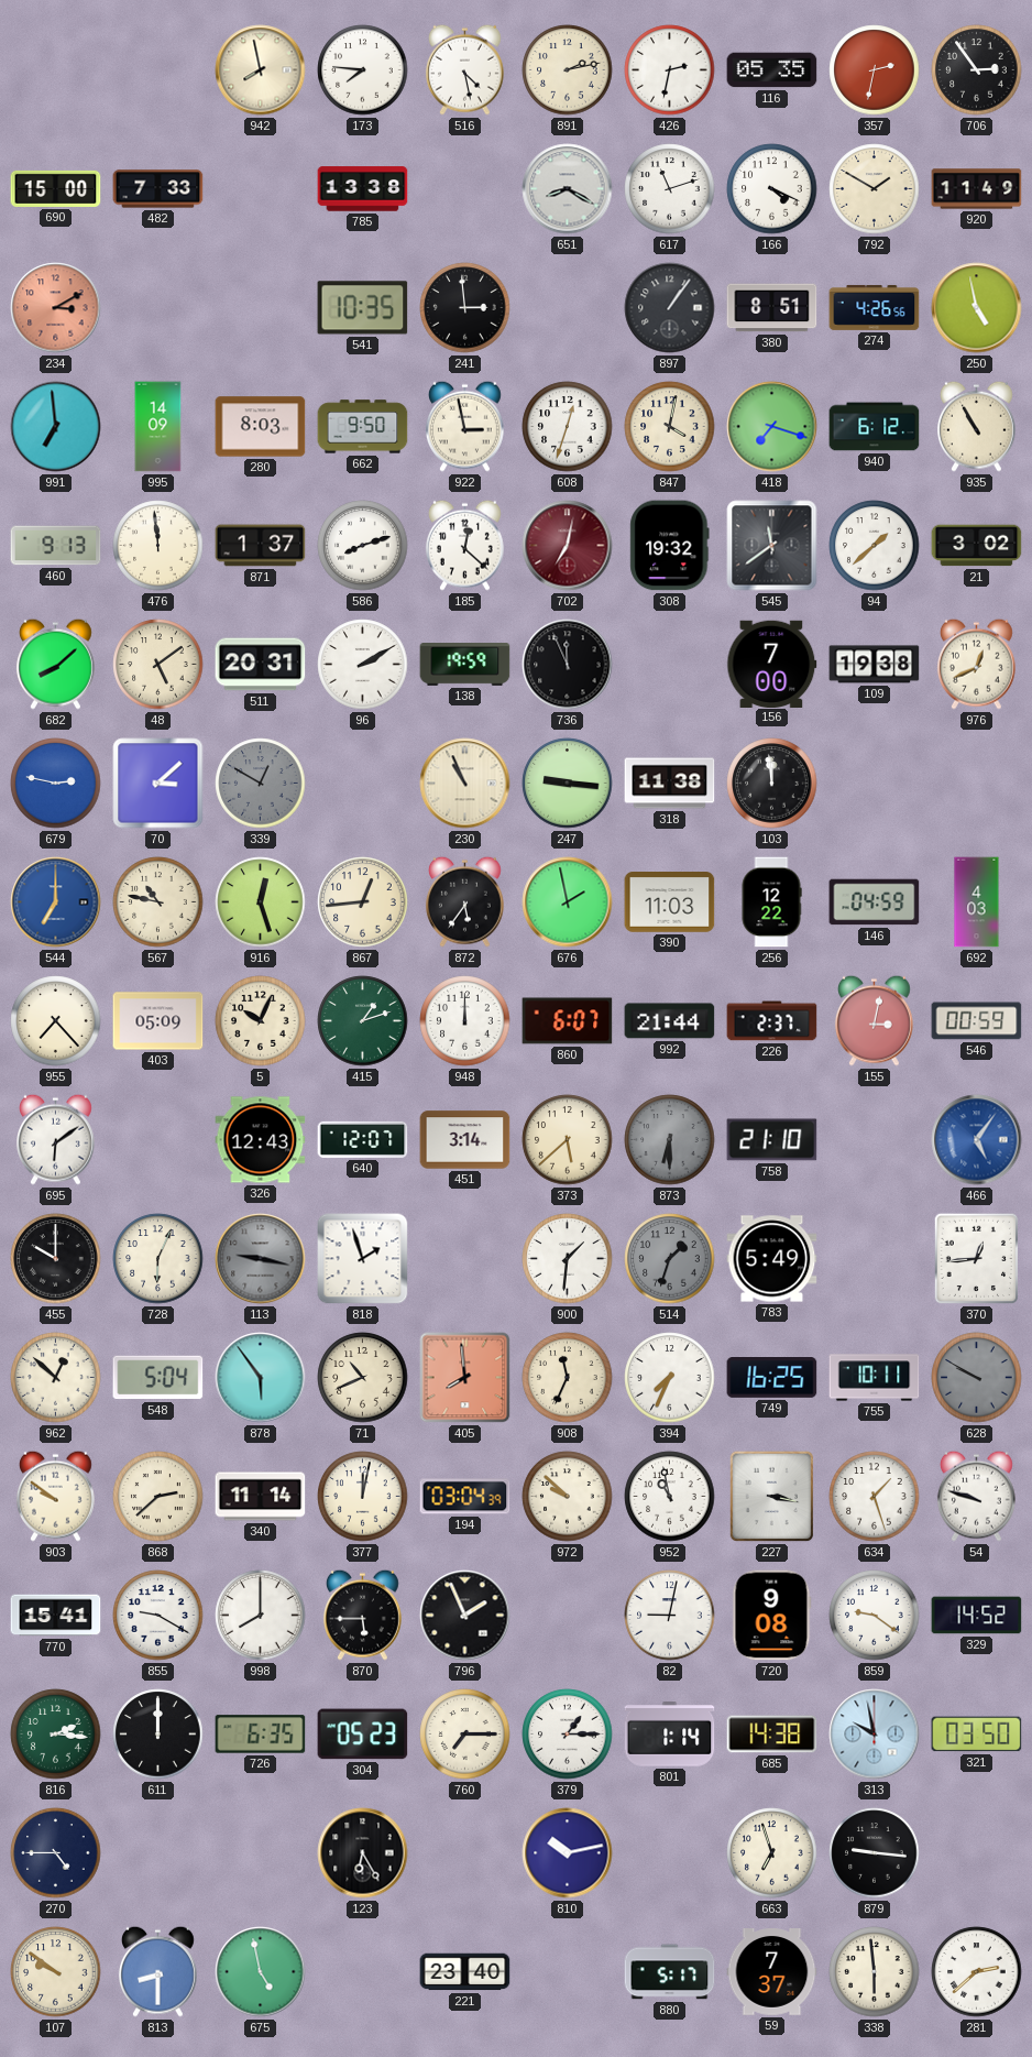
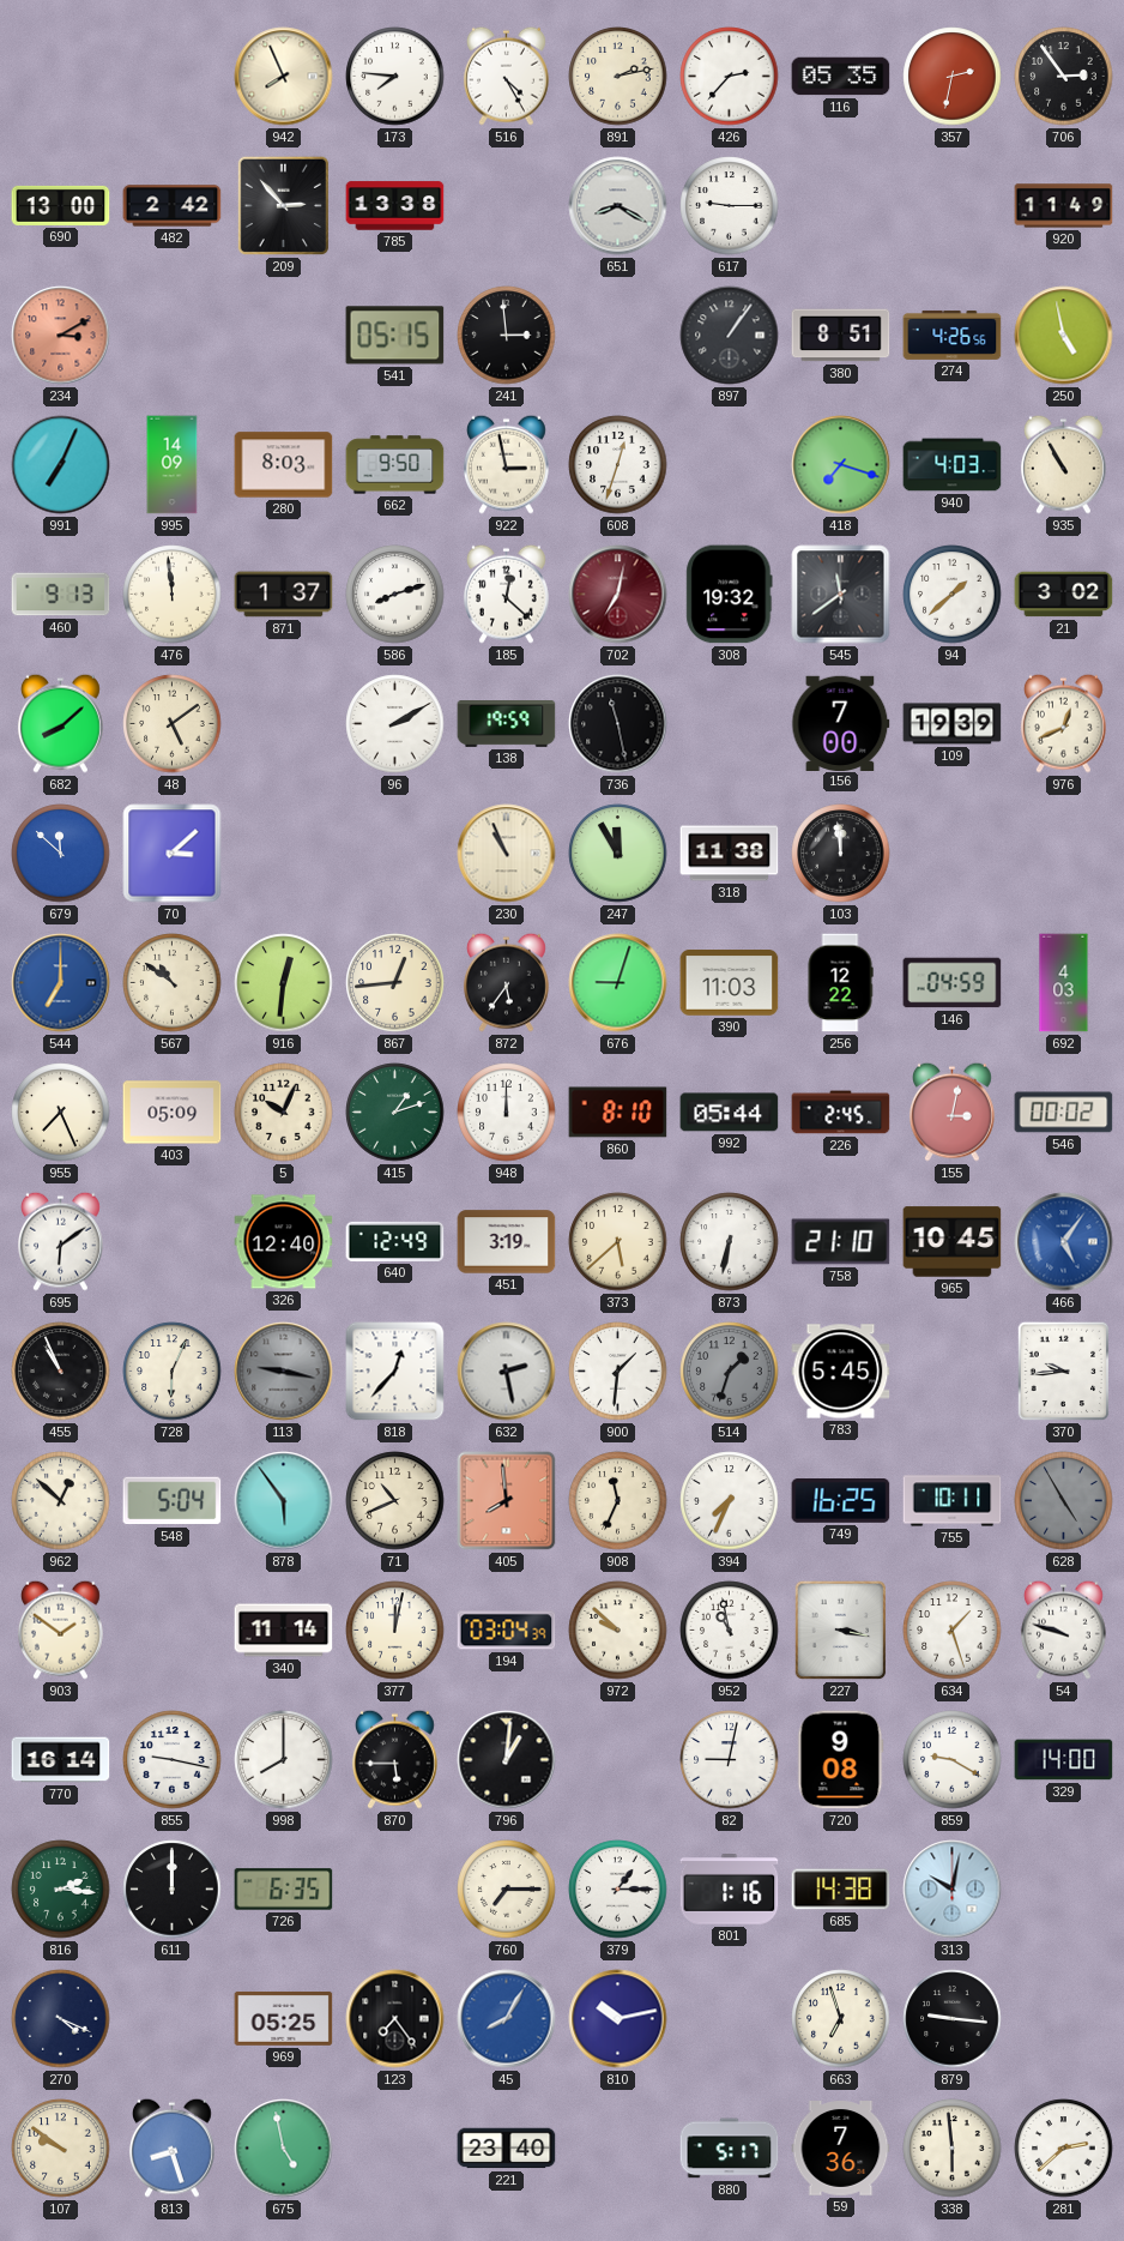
942: 7:58 -> 7:56 (284, 77)
516: 4:28 -> 4:25 (506, 76)
426: 2:32 -> 2:37 (730, 77)
690: 15:00 -> 13:00 (61, 205)
482: 7:33 -> 2:42 (173, 206)
209: none -> 2:53 (284, 206)
617: 11:12 -> 9:15 (730, 206)
166: 4:19 -> none (772, 189)
792: 1:50 -> none (875, 189)
541: 10:35 -> 05:15 (395, 336)
991: 6:59 -> 7:04 (61, 465)
847: 4:02 -> none (670, 427)
940: 6:12 -> 4:03 (953, 465)
511: 20:31 -> none (261, 665)
736: 11:56 -> 11:28 (618, 724)
109: 19:38 -> 19:39 (953, 724)
679: 2:47 -> 11:52 (61, 854)
339: 12:50 -> none (261, 784)
247: 9:16 -> 11:55 (618, 854)
567: 10:47 -> 10:51 (173, 983)
916: 12:27 -> 12:31 (284, 983)
676: 1:58 -> 9:03 (618, 983)
955: 7:23 -> 7:26 (61, 1113)
860: 6:07 -> 8:10 (618, 1113)
992: 21:44 -> 05:44 (730, 1113)
226: 2:37 -> 2:45 (841, 1113)
546: 00:59 -> 00:02 (1064, 1113)
326: 12:43 -> 12:40 (284, 1242)
640: 12:07 -> 12:49 (395, 1241)
451: 3:14 -> 3:19 (507, 1242)
873: 6:30 -> 6:32 (730, 1242)
873 dial: grey -> white (730, 1242)
965: none -> 10:45 (953, 1242)
455: 10:00 -> 10:56 (61, 1372)
818: 1:57 -> 12:37 (395, 1372)
632: none -> 2:28 (507, 1372)
783: 5:49 -> 5:45 (841, 1372)
370: 12:44 -> 9:44 (1064, 1372)
628: 9:50 -> 4:55 (1064, 1501)
903: 9:51 -> 1:51 (60, 1629)
868: 2:38 -> none (158, 1497)
770: 15:41 -> 16:14 (61, 1760)
855: 9:20 -> 9:17 (173, 1760)
796: 1:56 -> 1:01 (507, 1760)
859: 9:21 -> 9:20 (953, 1760)
329: 14:52 -> 14:00 (1064, 1760)
304: 05:23 -> none (363, 1735)
801: 1:14 -> 1:16 (730, 1890)
313: 9:58 -> 10:02 (953, 1890)
321: 03:50 -> none (977, 1735)
270: 4:45 -> 4:19 (61, 2019)
969: none -> 05:25 (284, 2018)
123: 6:25 -> 7:24 (395, 2019)
45: none -> 8:05 (507, 2019)
813: 8:30 -> 8:27 (171, 2147)
59: 7:37 -> 7:36 (841, 2149)
